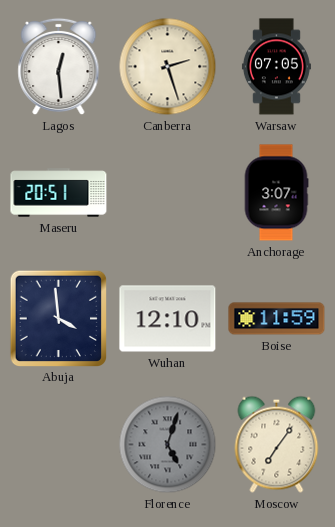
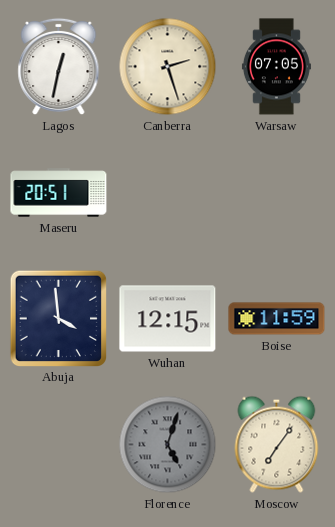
Lagos: 12:29 -> 12:32 (59, 67)
Anchorage: 3:07 -> none (276, 193)
Wuhan: 12:10 -> 12:15 (168, 319)
